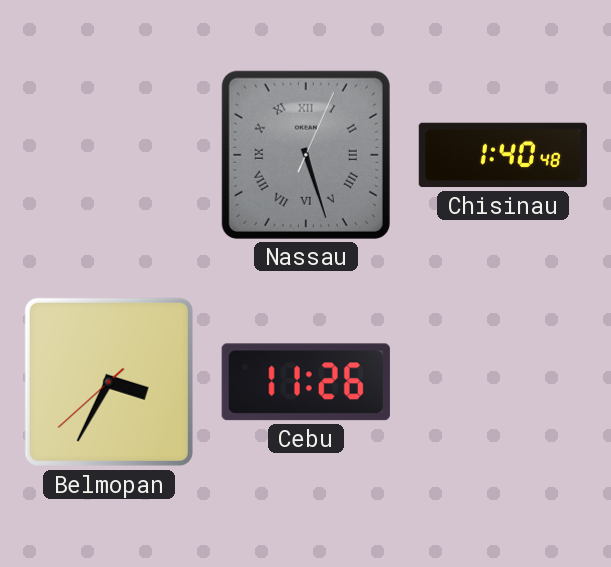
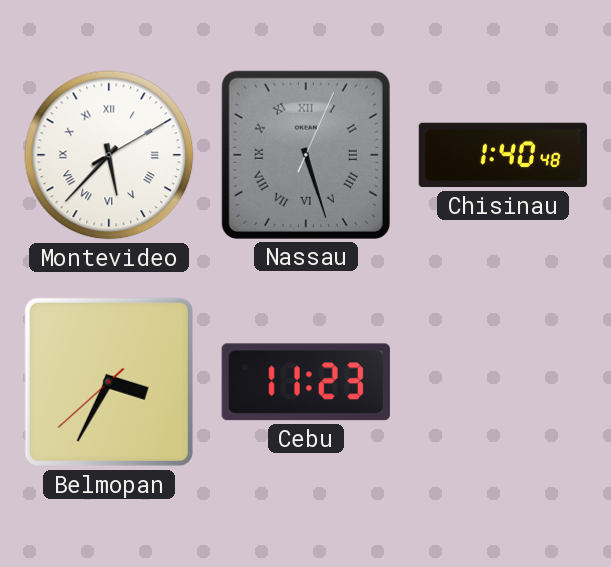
Montevideo: none -> 5:37 (109, 155)
Cebu: 11:26 -> 11:23 (306, 382)
